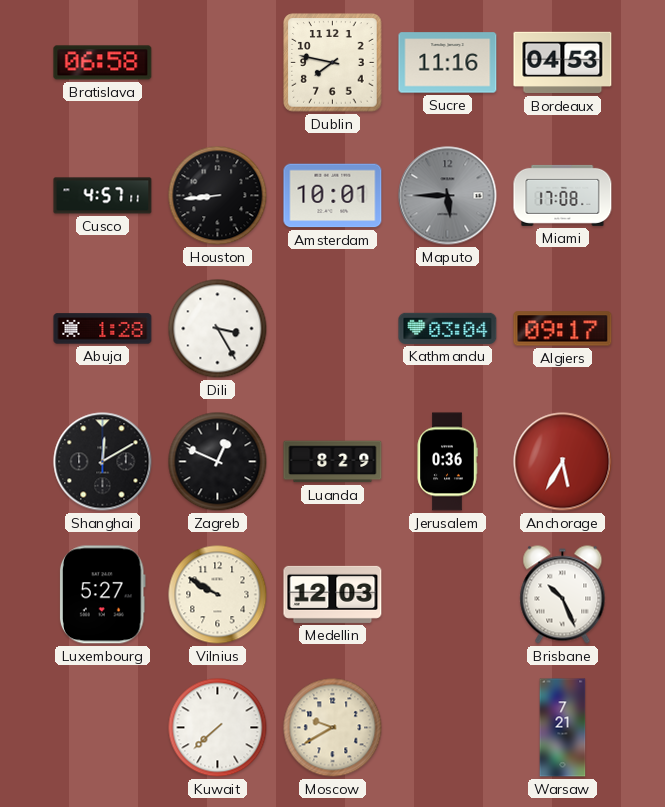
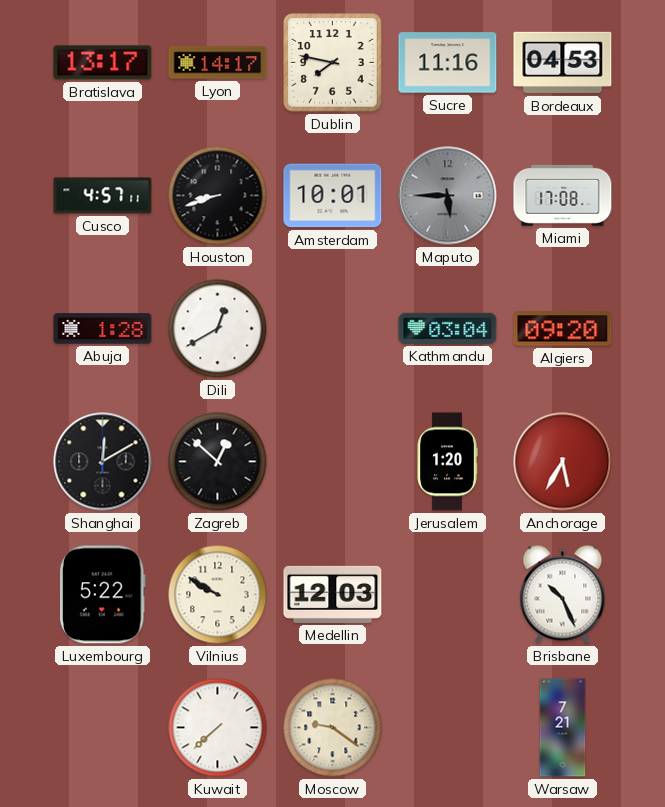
Bratislava: 06:58 -> 13:17 (103, 63)
Lyon: none -> 14:17 (218, 63)
Houston: 8:44 -> 8:42 (218, 196)
Dili: 3:25 -> 12:40 (218, 329)
Algiers: 09:17 -> 09:20 (563, 329)
Zagreb: 12:49 -> 12:52 (218, 462)
Luanda: 8:29 -> none (333, 462)
Jerusalem: 0:36 -> 1:20 (447, 462)
Luxembourg: 5:27 -> 5:22 (102, 595)
Moscow: 9:40 -> 9:21 (333, 728)
